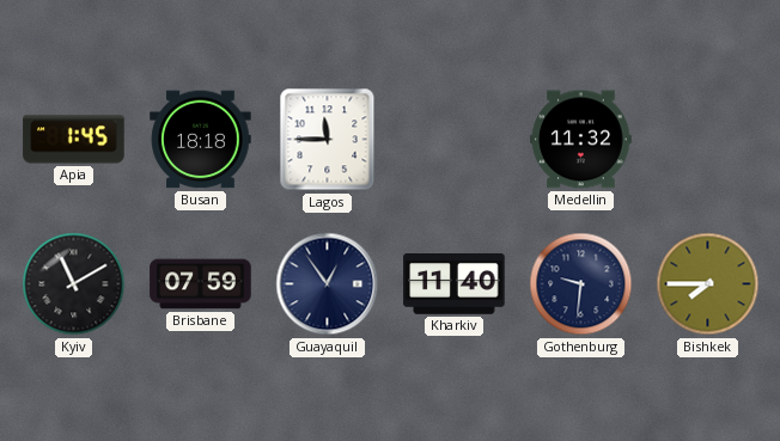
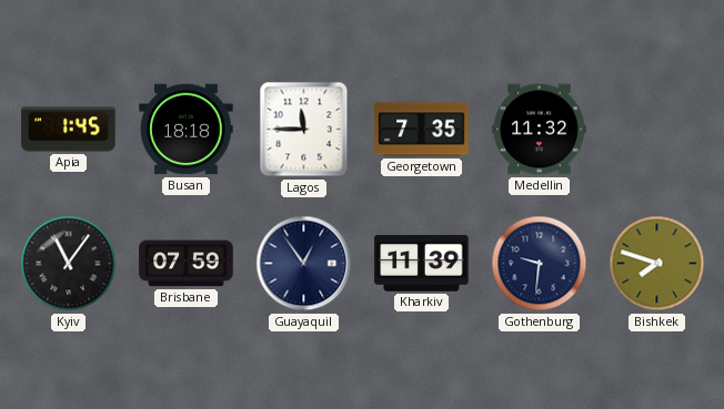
Georgetown: none -> 7:35 (422, 130)
Kyiv: 11:10 -> 11:06 (69, 264)
Kharkiv: 11:40 -> 11:39 (422, 264)
Bishkek: 7:45 -> 7:48 (657, 264)
